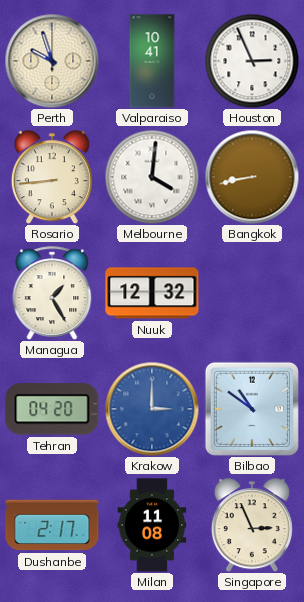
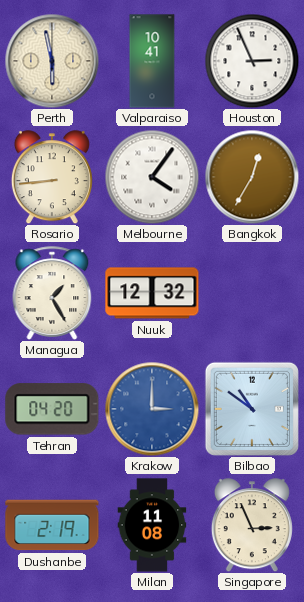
Perth: 9:57 -> 5:58 (52, 61)
Melbourne: 4:01 -> 4:06 (152, 177)
Bangkok: 8:43 -> 12:35 (252, 177)
Dushanbe: 2:17 -> 2:19 (52, 525)
